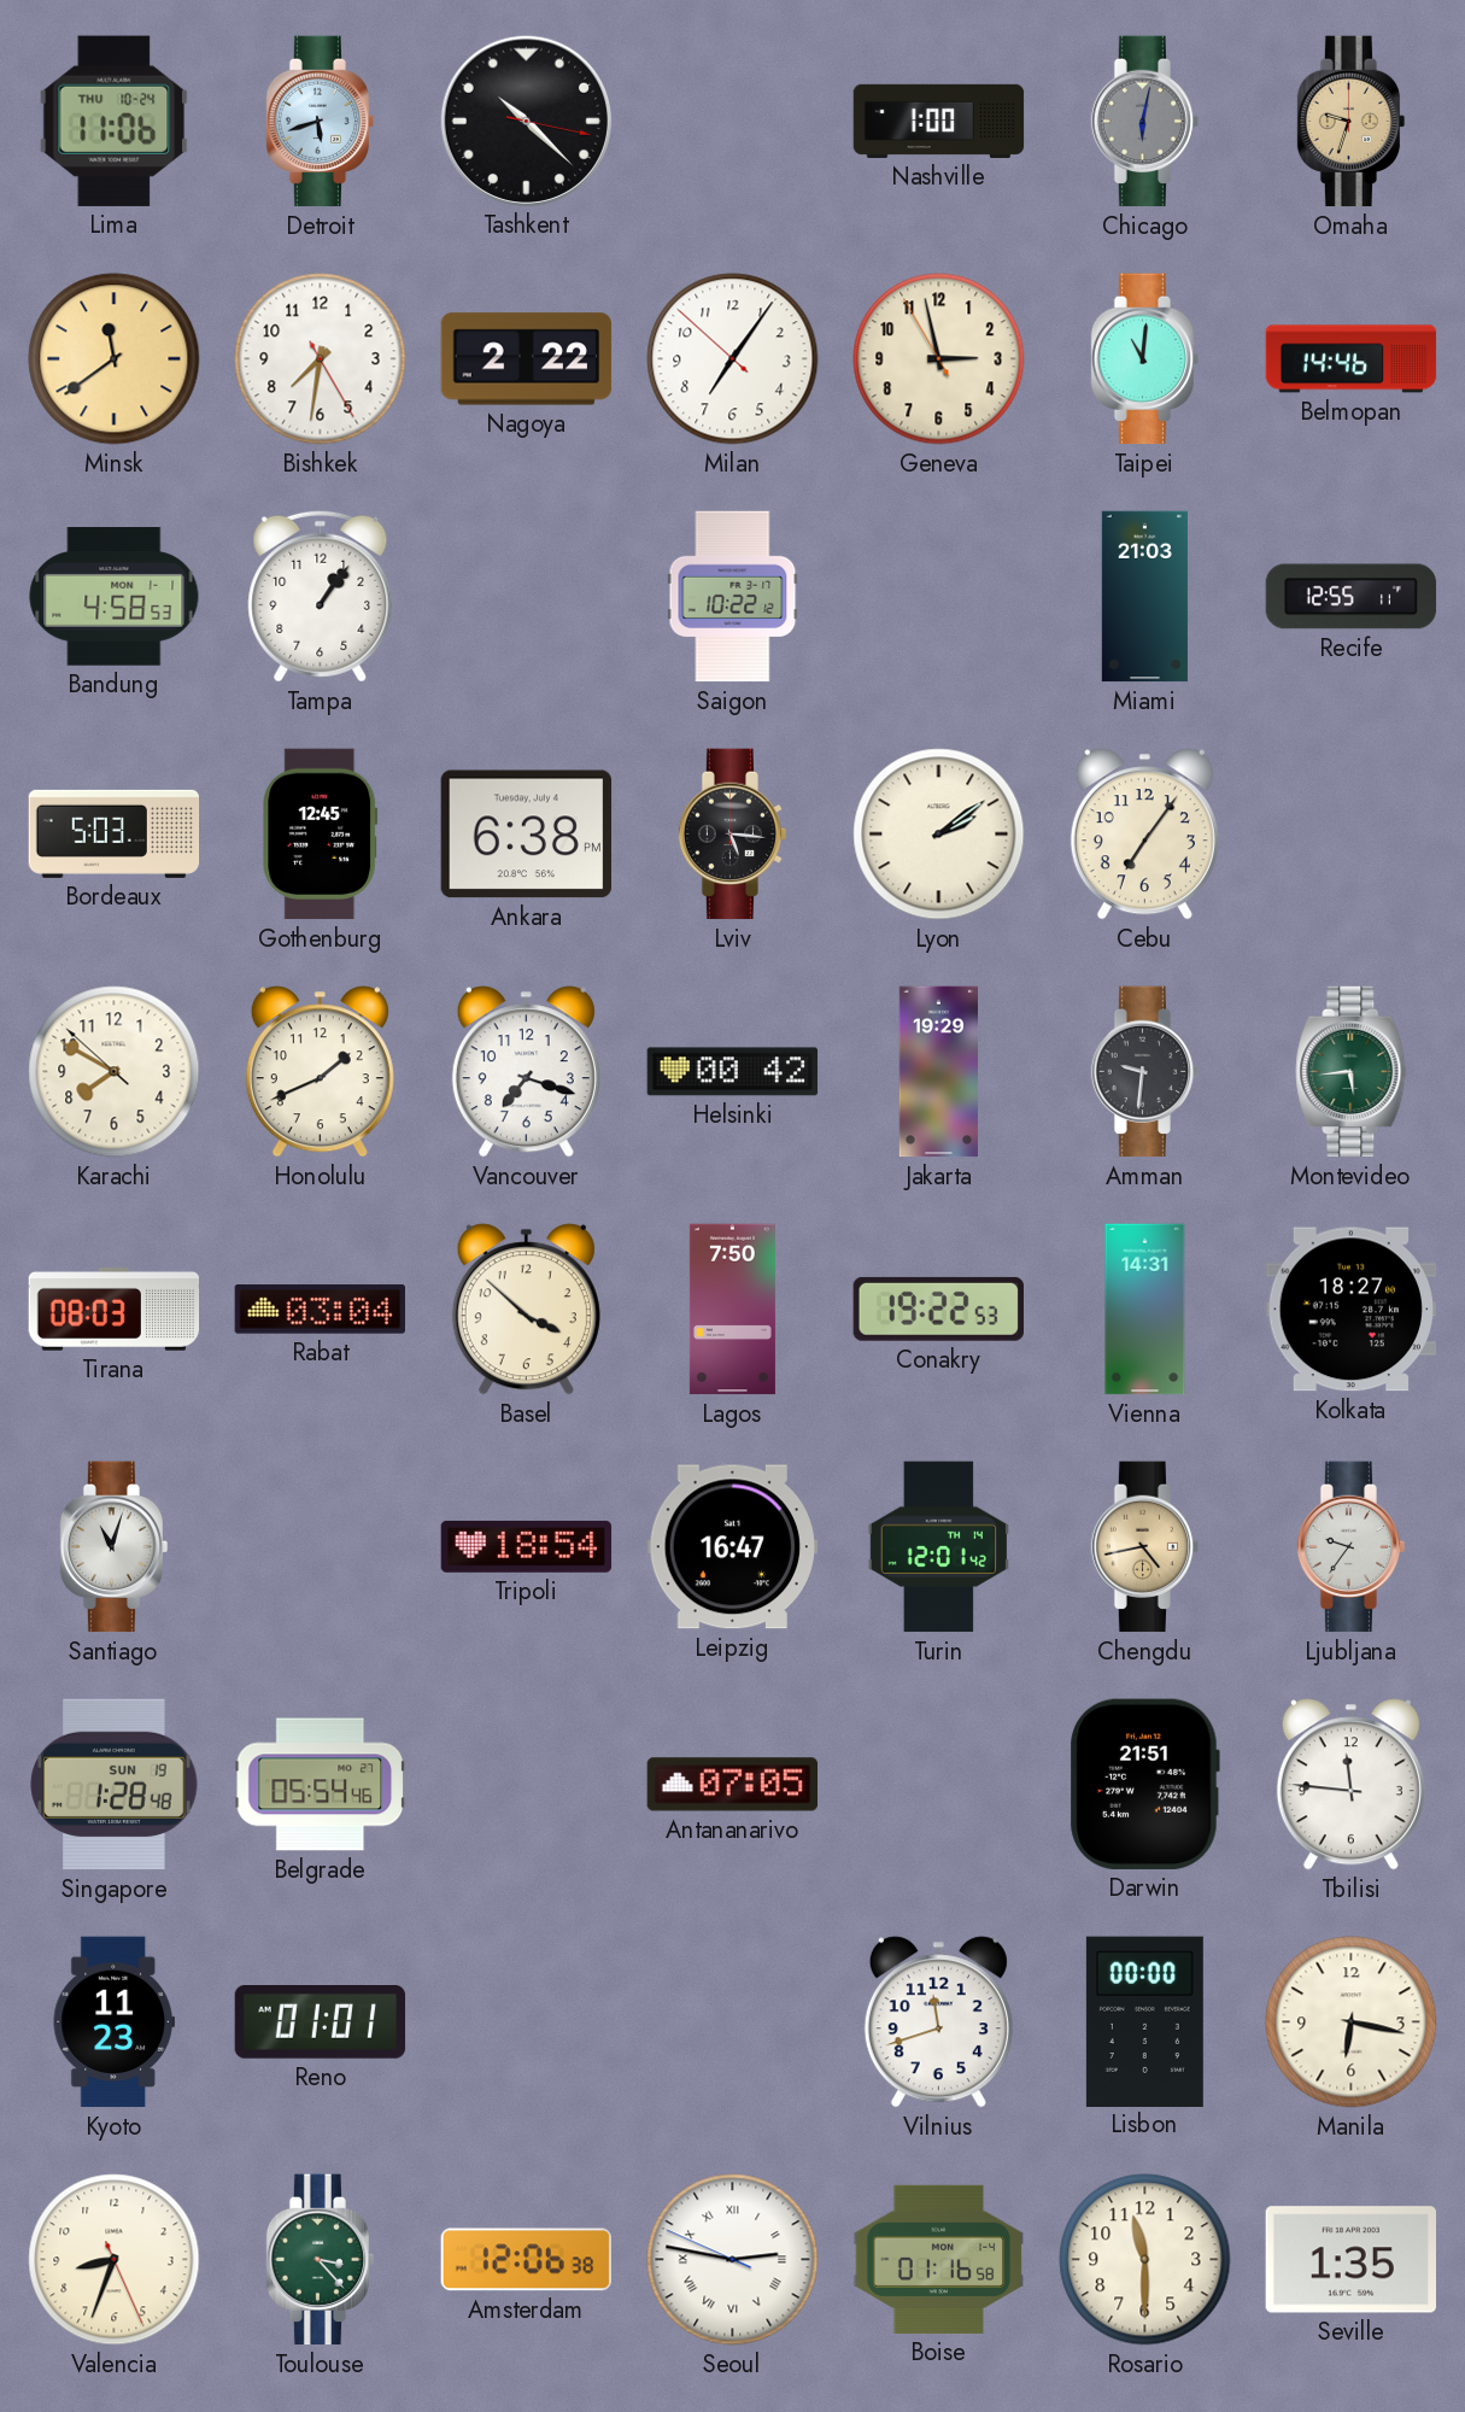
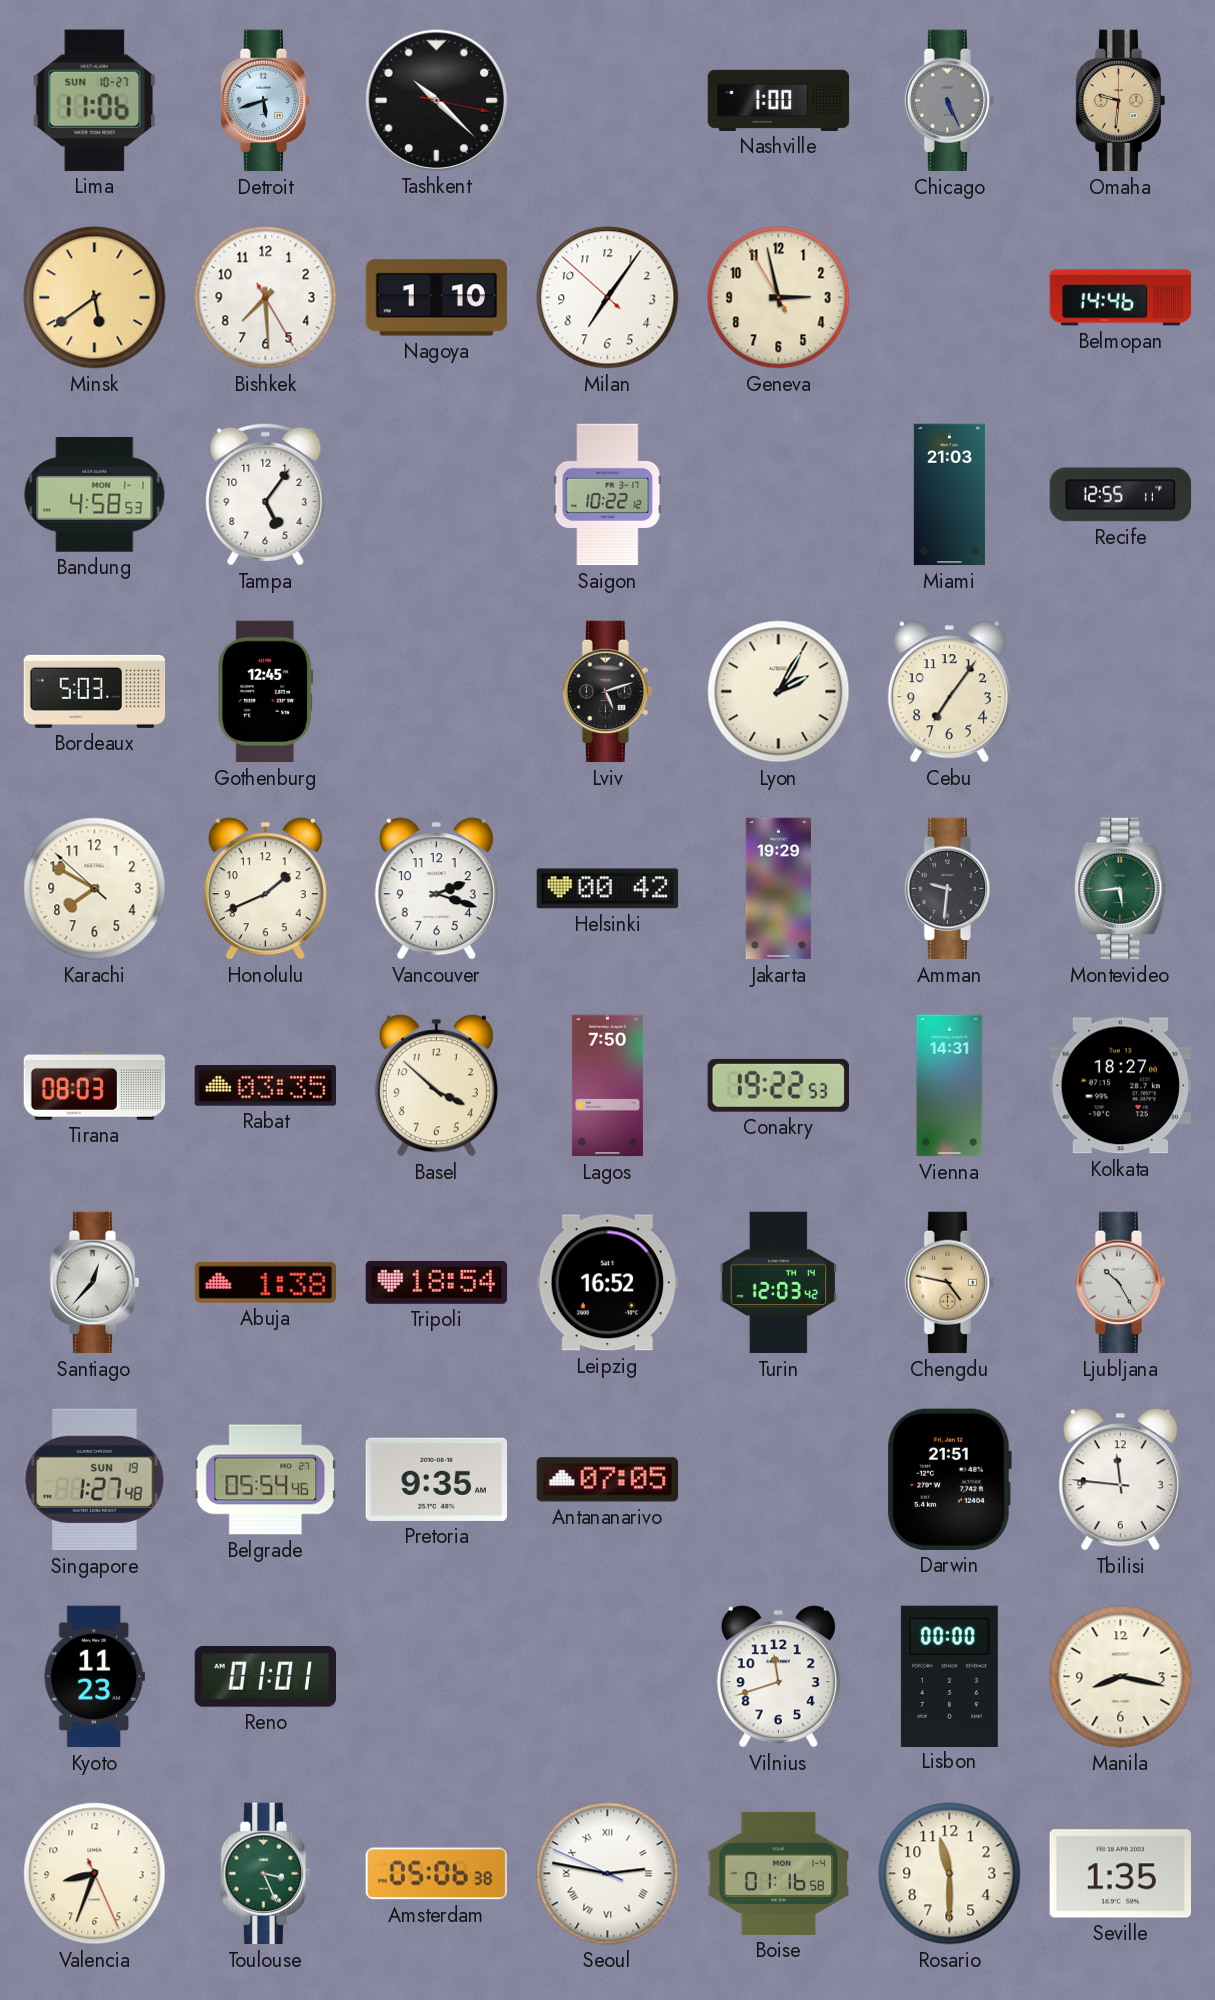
Lima date: THU 10-24 -> SUN 10-27 (94, 100)
Chicago: 6:02 -> 5:26 (950, 101)
Omaha: 9:33 -> 9:31 (1121, 101)
Minsk: 11:39 -> 5:39 (95, 298)
Bishkek: 7:31 -> 7:29 (266, 298)
Nagoya: 2:22 -> 1:10 (437, 298)
Taipei: 11:01 -> none (1145, 359)
Tampa: 1:06 -> 5:06 (266, 494)
Ankara: 6:38 -> none (526, 835)
Lviv: 5:16 -> 5:12 (608, 692)
Lyon: 2:09 -> 2:05 (779, 692)
Vancouver: 7:18 -> 2:18 (436, 889)
Rabat: 03:04 -> 03:35 (265, 1086)
Santiago: 11:03 -> 12:37 (95, 1283)
Abuja: none -> 1:38 (265, 1282)
Leipzig: 16:47 -> 16:52 (607, 1283)
Turin: 12:01 -> 12:03 (778, 1283)
Chengdu: 4:43 -> 4:47 (950, 1283)
Ljubljana: 9:36 -> 10:25 (1121, 1283)
Singapore: 1:28 -> 1:27 (95, 1480)
Pretoria: none -> 9:35 (436, 1479)
Manila: 6:17 -> 8:17 (1121, 1677)
Toulouse: 3:23 -> 3:26 (266, 1874)
Amsterdam: 12:06 -> 05:06 (436, 1874)
